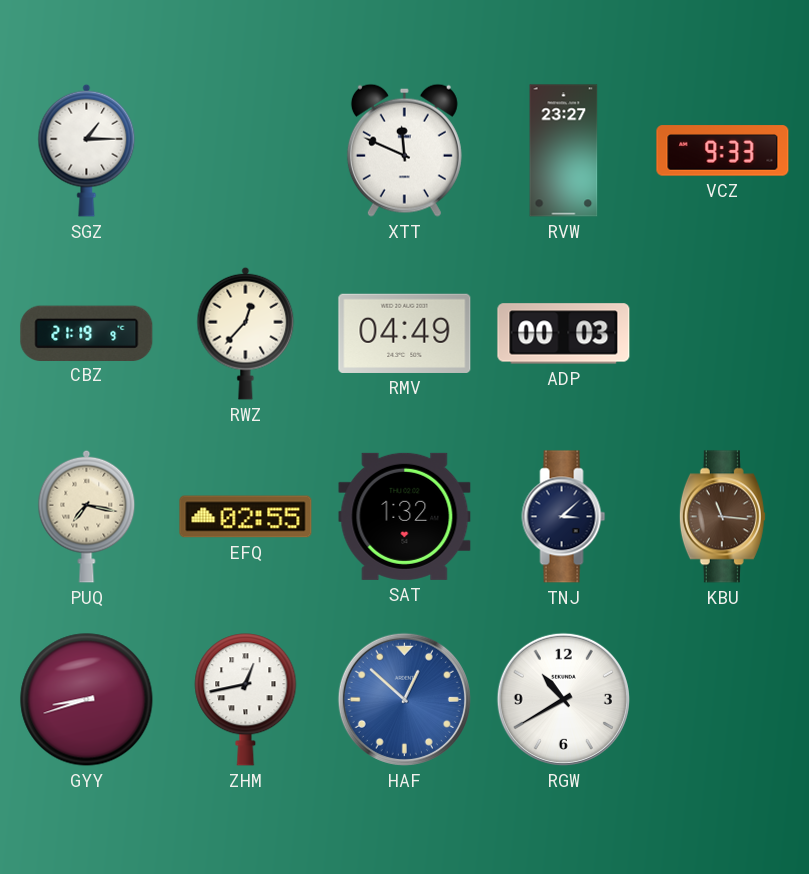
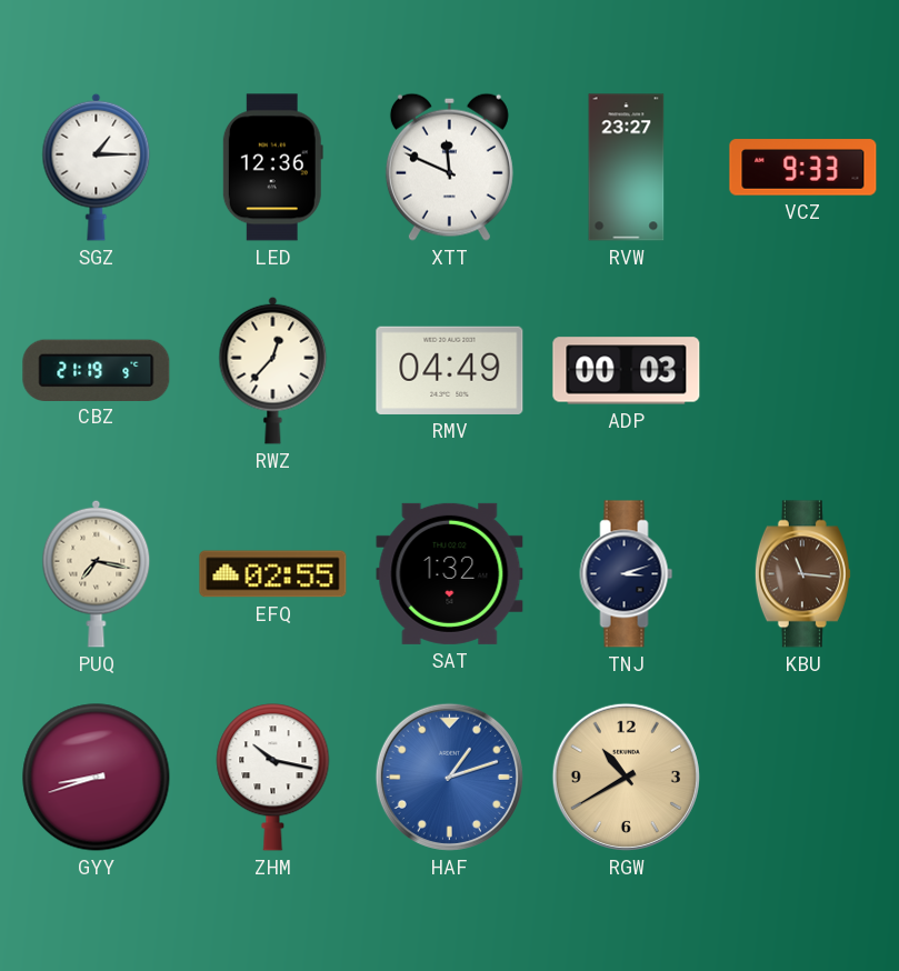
LED: none -> 12:36 (272, 168)
TNJ: 3:08 -> 3:12 (627, 574)
ZHM: 12:43 -> 10:17 (273, 778)
HAF: 12:52 -> 1:12 (449, 777)
RGW dial: white -> champagne (626, 777)
